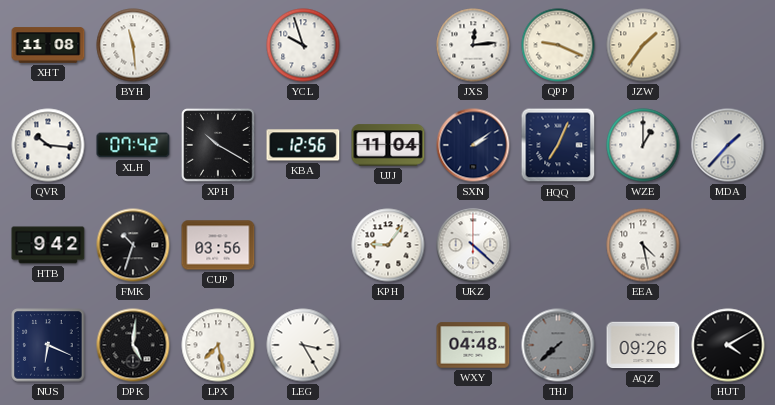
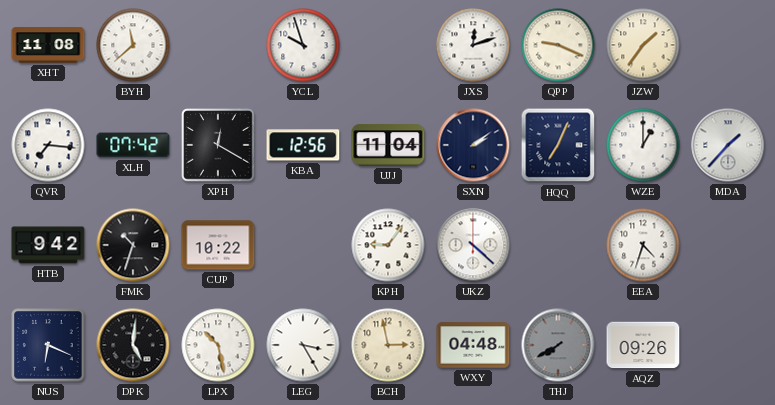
BYH: 11:29 -> 11:38 (133, 45)
JXS: 12:14 -> 12:12 (473, 45)
QVR: 10:16 -> 7:16 (48, 145)
XPH: 10:20 -> 12:20 (218, 145)
CUP: 03:56 -> 10:22 (218, 245)
EEA: 4:28 -> 4:33 (643, 245)
LPX: 7:28 -> 10:28 (218, 345)
BCH: none -> 2:58 (388, 345)
THJ: 7:38 -> 7:40 (558, 345)
HUT: 4:10 -> none (728, 345)
